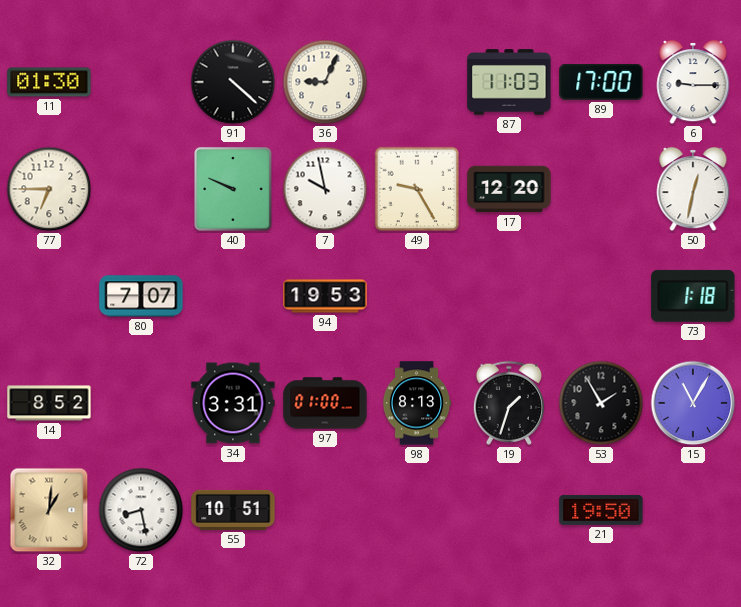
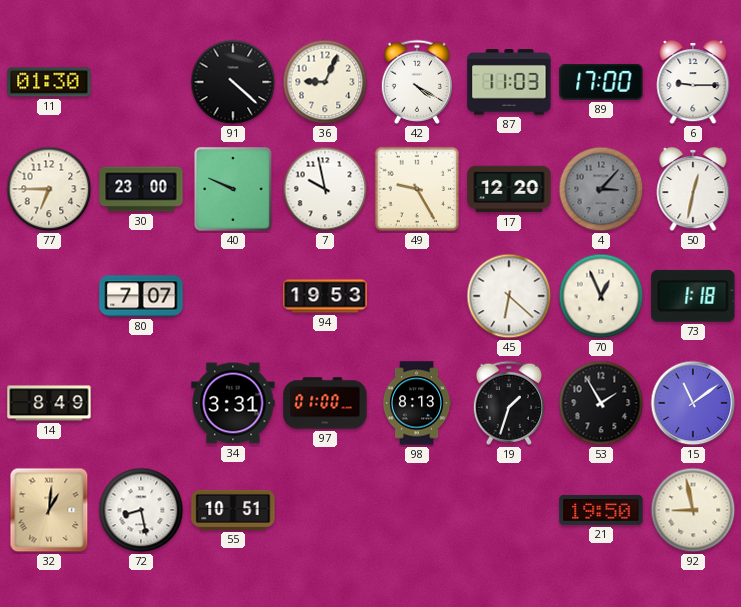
42: none -> 4:20 (417, 82)
30: none -> 23:00 (141, 189)
4: none -> 3:07 (601, 189)
45: none -> 6:22 (509, 296)
70: none -> 12:56 (601, 296)
14: 8:52 -> 8:49 (49, 403)
15: 11:05 -> 11:09 (693, 403)
92: none -> 8:58 (693, 510)
